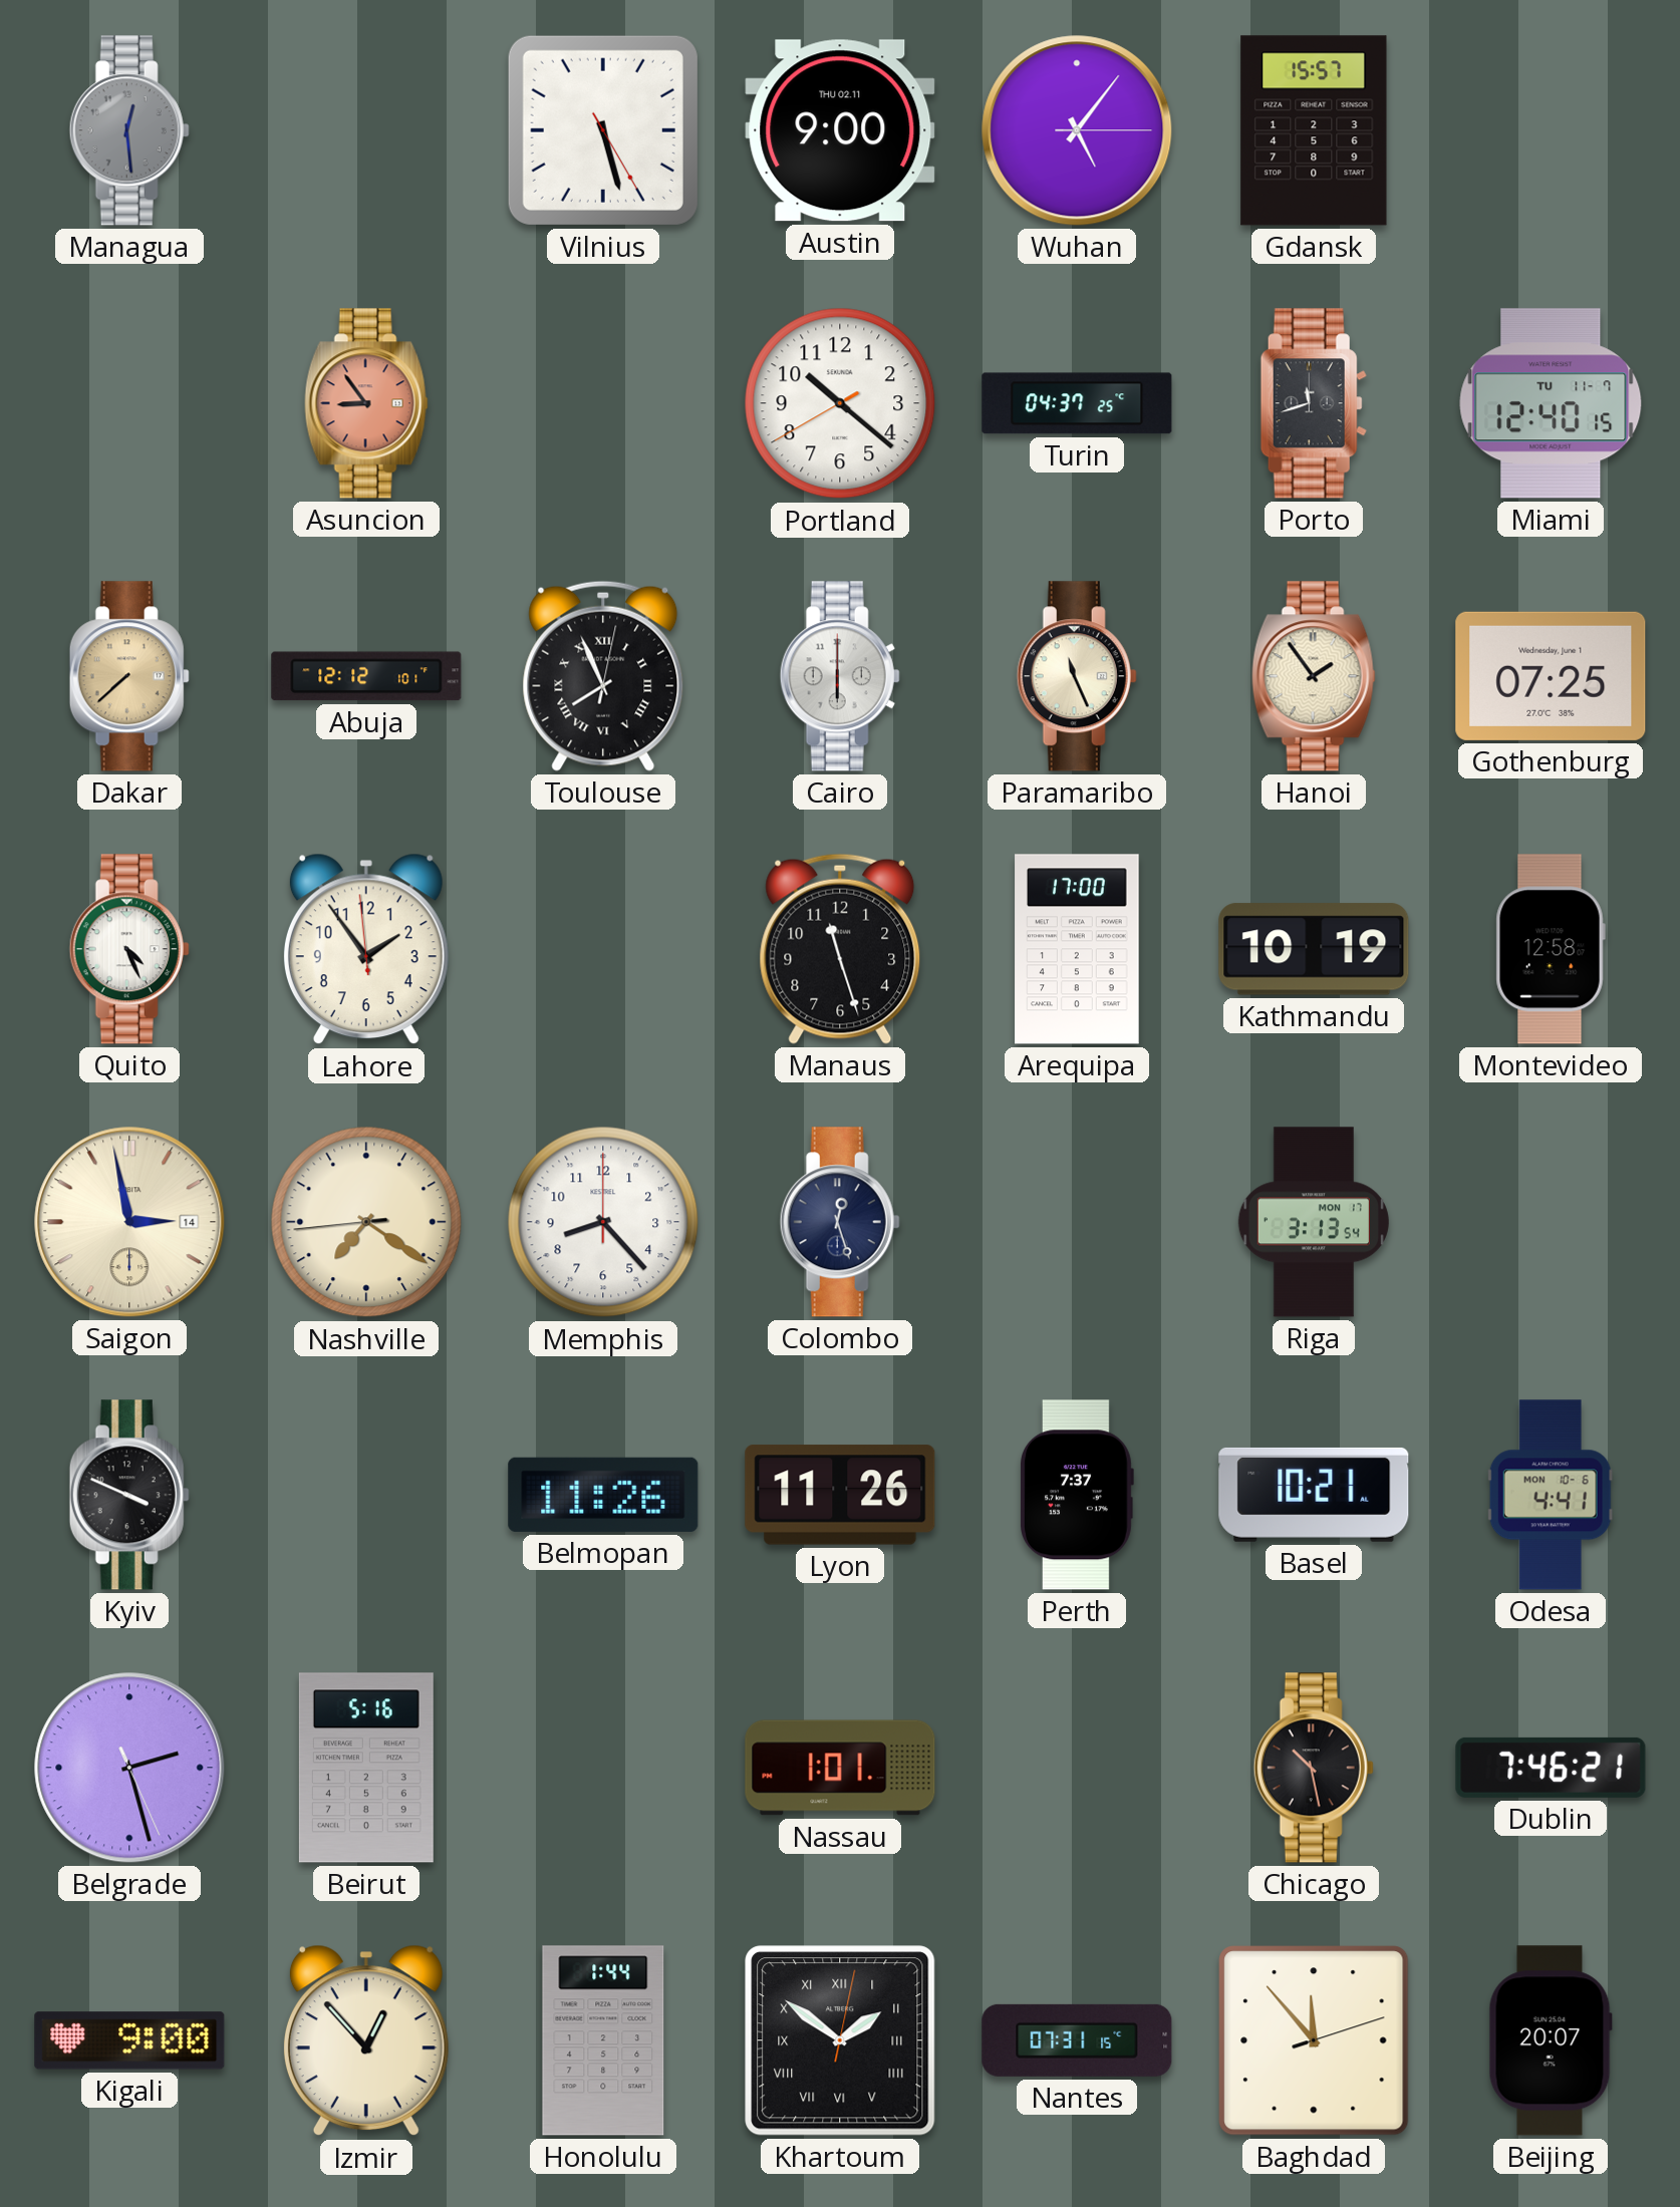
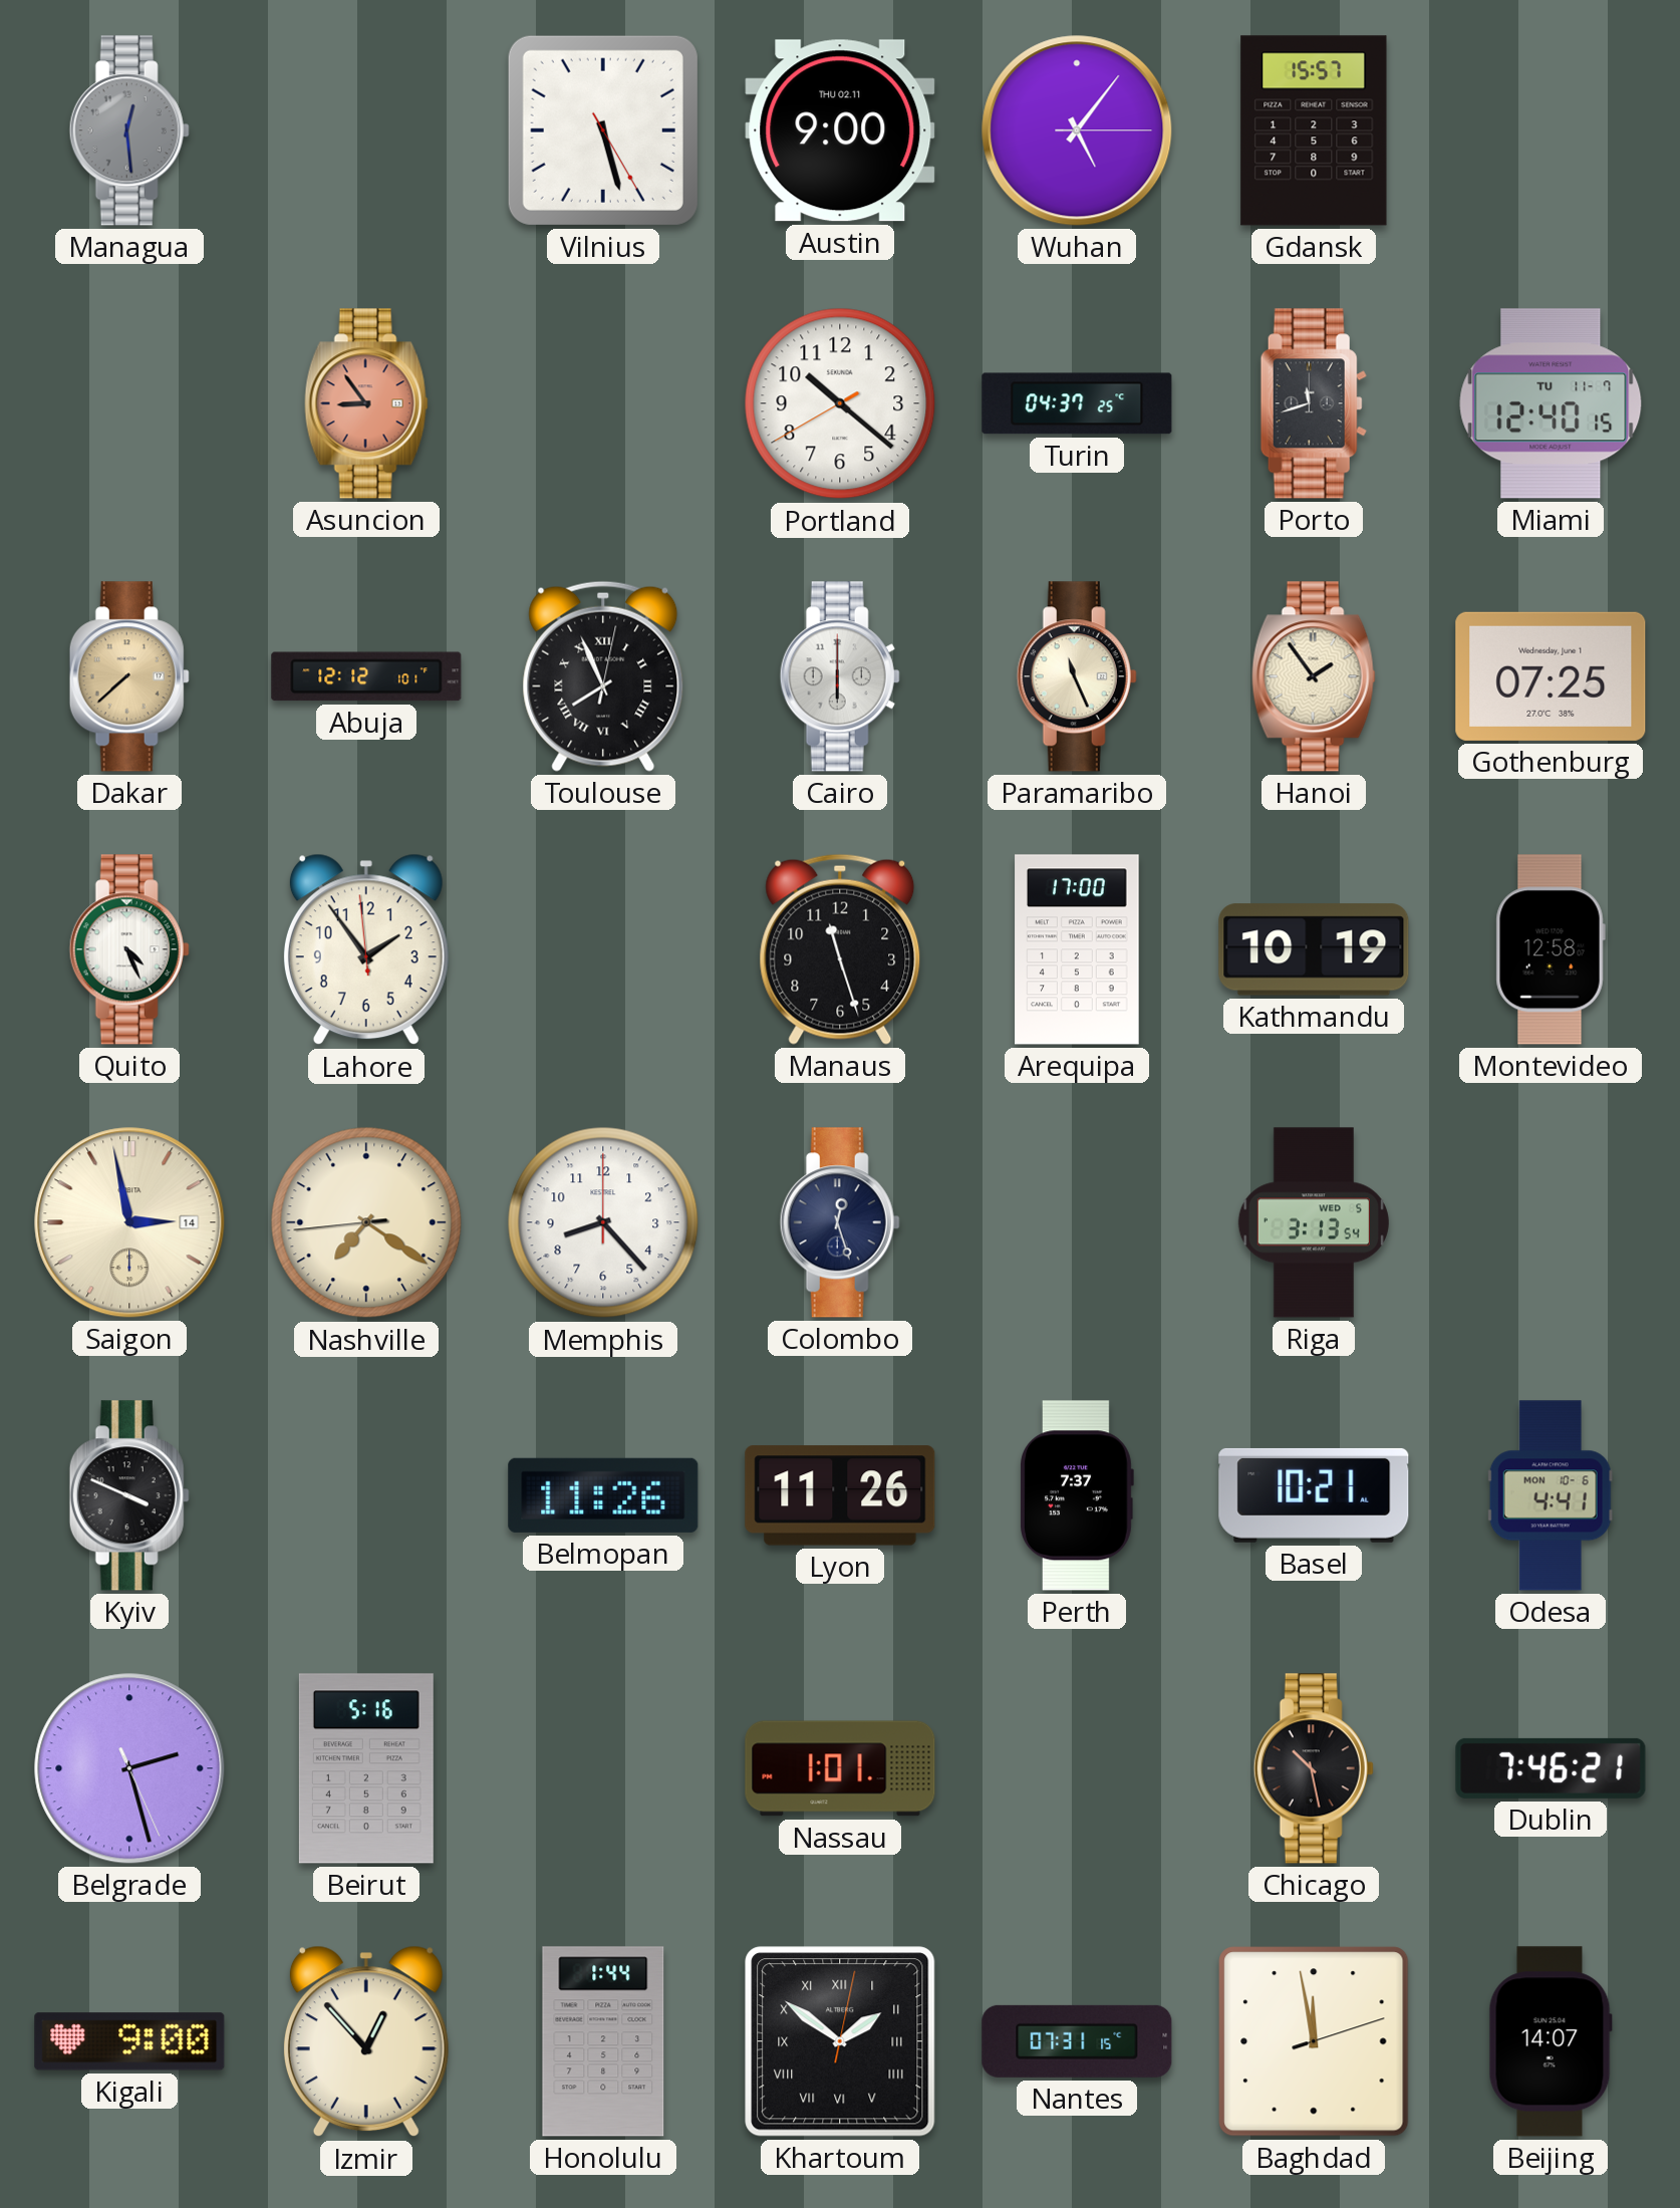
Riga date: MON 17 -> WED 5 (1314, 1222)
Baghdad: 11:53 -> 11:58 (1314, 2041)
Beijing: 20:07 -> 14:07 (1551, 2041)
